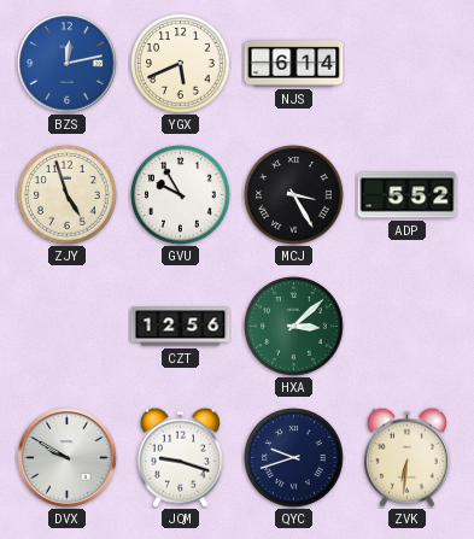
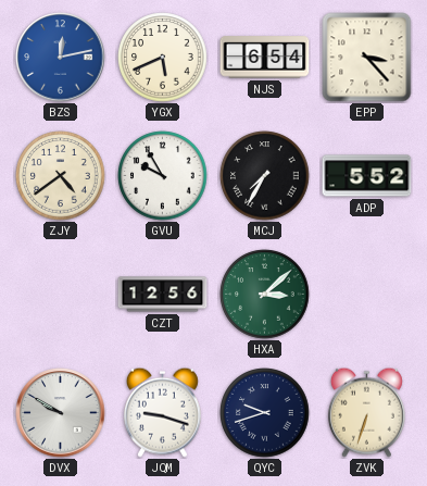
NJS: 6:14 -> 6:54 (265, 58)
EPP: none -> 3:23 (367, 58)
ZJY: 4:57 -> 4:39 (61, 176)
MCJ: 3:25 -> 7:35 (265, 176)
ZVK: 6:31 -> 6:33 (366, 412)
